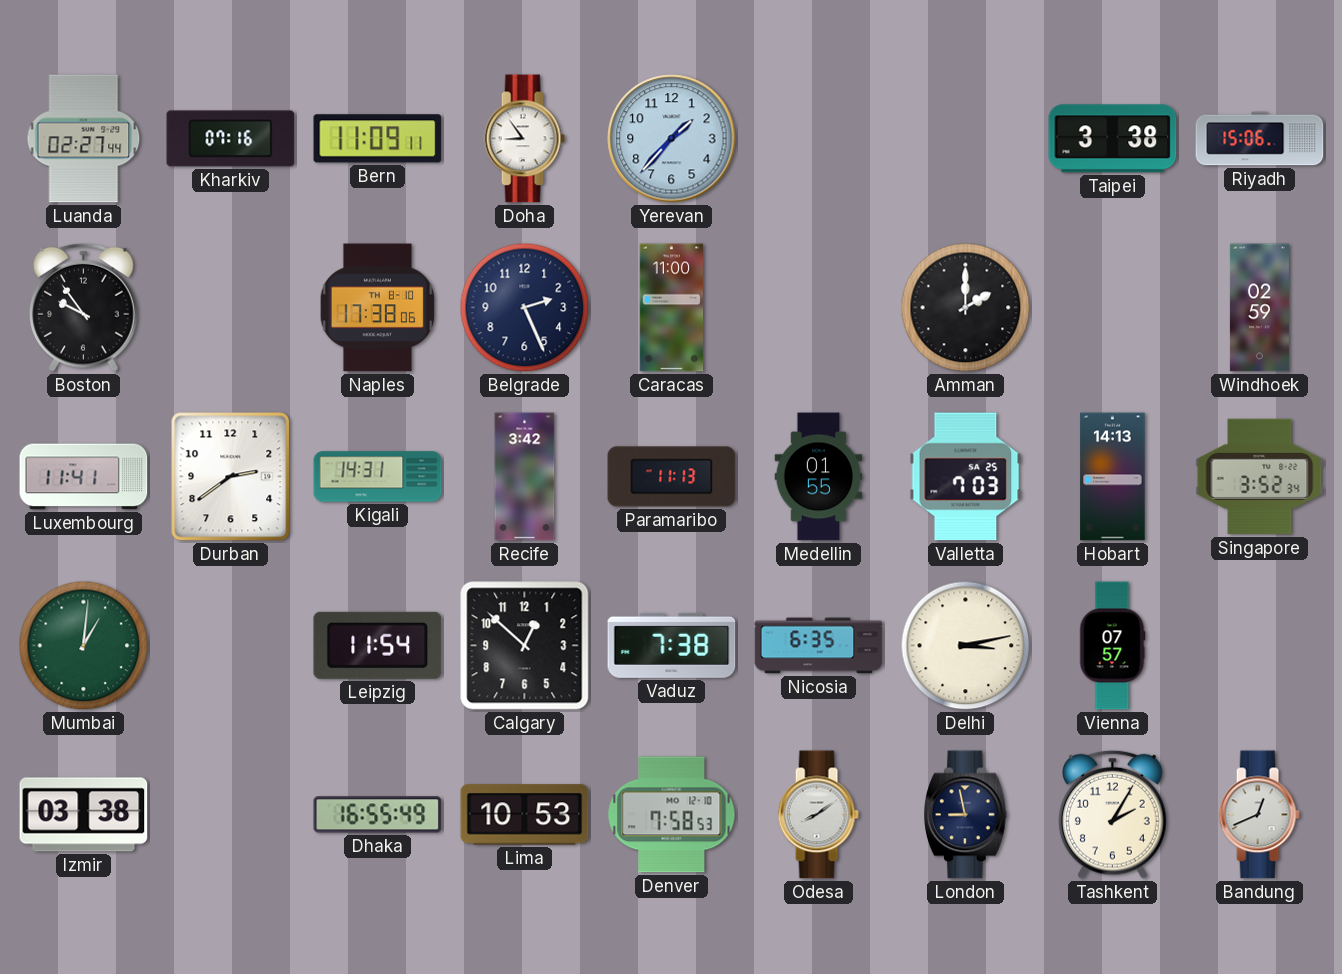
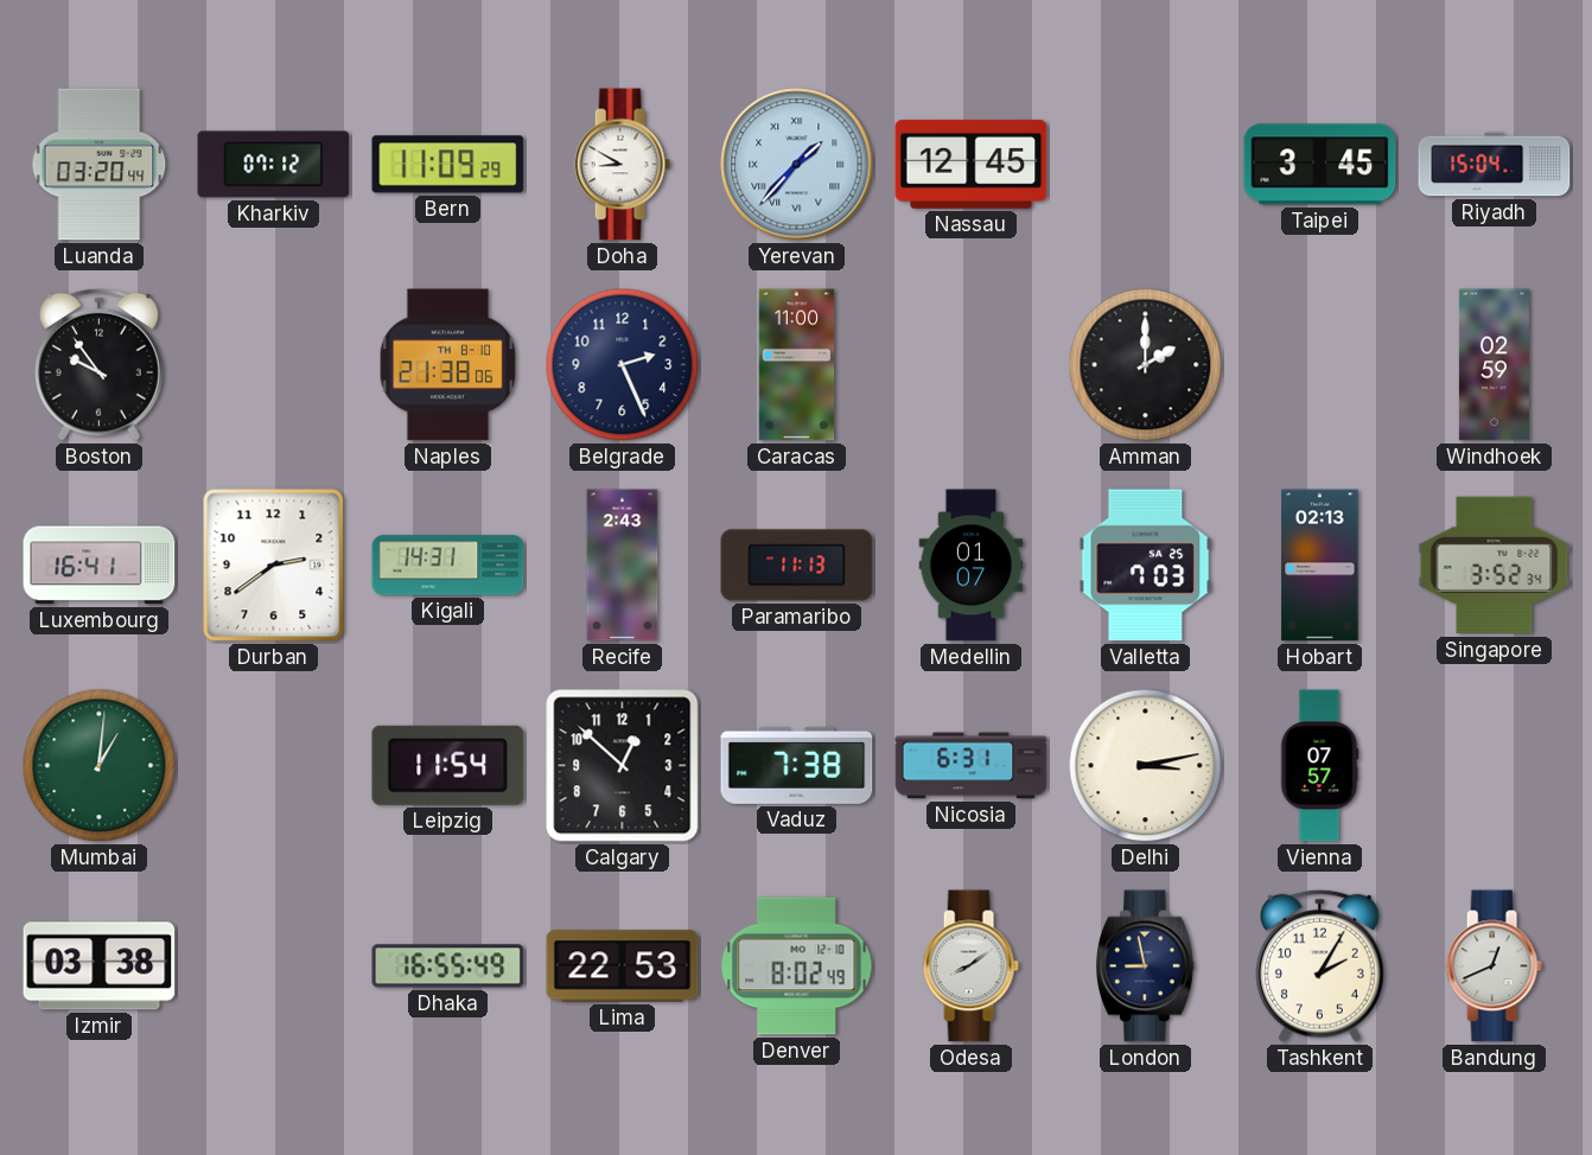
Luanda: 02:27 -> 03:20 (100, 165)
Kharkiv: 07:16 -> 07:12 (274, 165)
Bern: 11:09:11 -> 11:09:29 (448, 165)
Doha: 8:54 -> 8:50 (622, 165)
Yerevan numerals: Arabic -> Roman (797, 165)
Nassau: none -> 12:45 (972, 164)
Taipei: 3:38 -> 3:45 (1320, 165)
Riyadh: 15:06 -> 15:04 (1495, 165)
Naples: 17:38 -> 21:38 (448, 365)
Luxembourg: 11:41 -> 16:41 (100, 566)
Recife: 3:42 -> 2:43 (623, 566)
Medellin: 01:55 -> 01:07 (972, 566)
Hobart: 14:13 -> 02:13 (1320, 566)
Nicosia: 6:35 -> 6:31 (972, 766)
Lima: 10:53 -> 22:53 (623, 966)
Denver: 7:58 -> 8:02 (797, 966)
